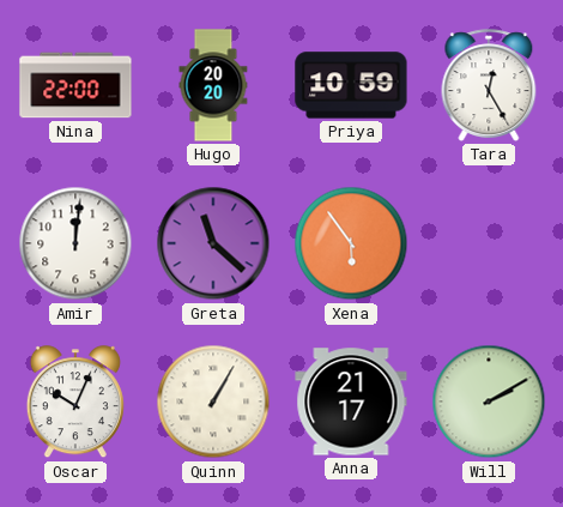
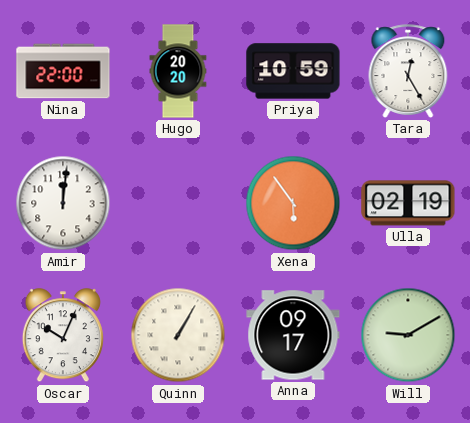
Greta: 11:22 -> none (213, 243)
Ulla: none -> 02:19 (408, 203)
Anna: 21:17 -> 09:17 (293, 335)
Will: 2:10 -> 9:10 (408, 335)
